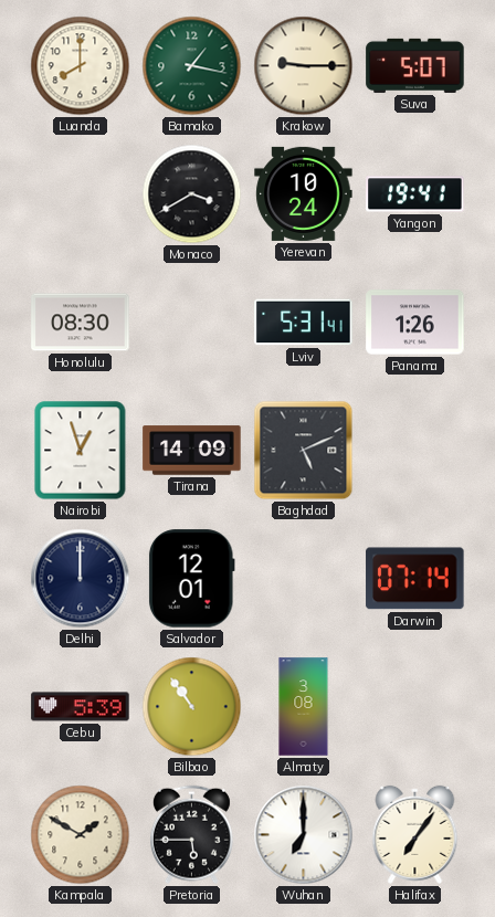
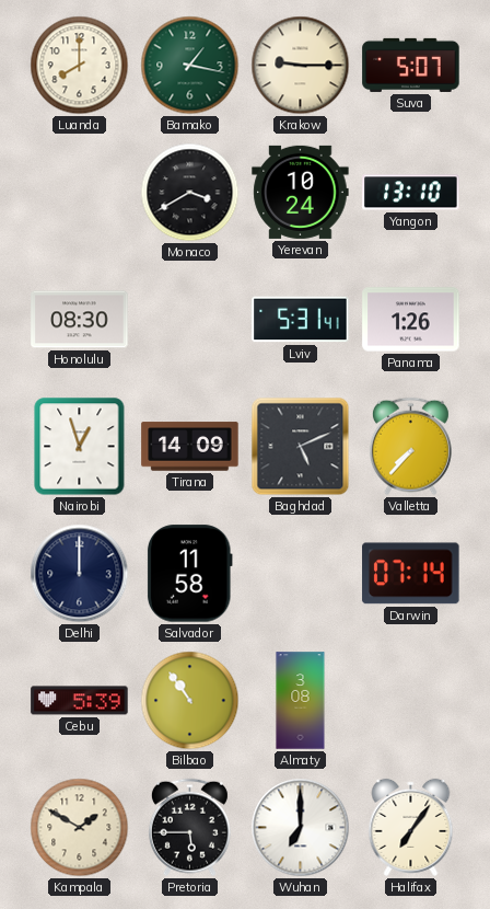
Yangon: 19:41 -> 13:10 (411, 193)
Valletta: none -> 7:37 (410, 447)
Salvador: 12:01 -> 11:58 (189, 574)
